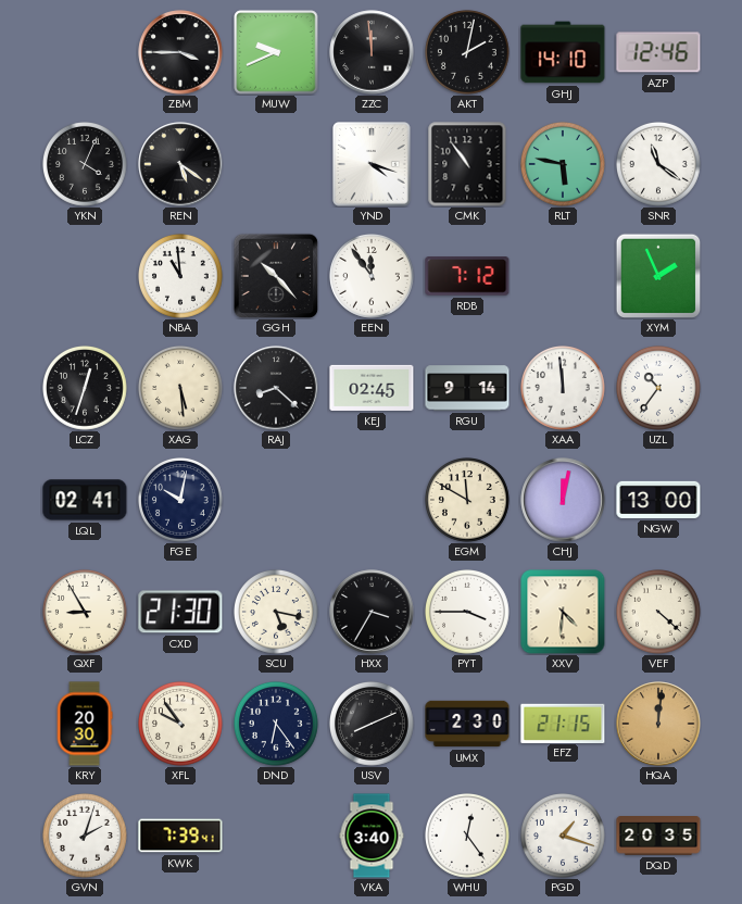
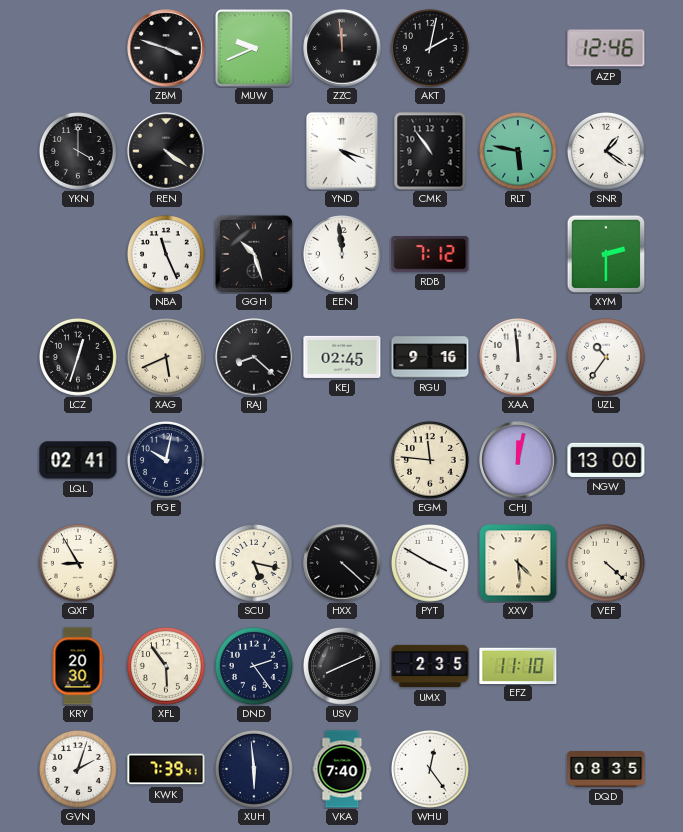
ZBM: 3:45 -> 3:48 (166, 48)
GHJ: 14:10 -> none (563, 52)
YKN: 4:04 -> 4:00 (79, 152)
REN: 5:21 -> 4:21 (166, 151)
SNR: 11:21 -> 1:21 (607, 152)
NBA: 10:59 -> 11:26 (167, 255)
GGH: 10:23 -> 10:27 (254, 254)
EEN: 11:54 -> 11:59 (343, 255)
XYM: 1:56 -> 2:30 (606, 254)
XAG: 5:29 -> 5:41 (167, 358)
RGU: 9:14 -> 9:16 (430, 357)
EGM: 11:50 -> 11:46 (431, 461)
CXD: 21:30 -> none (180, 612)
HXX: 3:35 -> 4:22 (342, 563)
PYT: 3:45 -> 3:50 (431, 564)
XXV: 4:31 -> 4:29 (518, 563)
XFL: 9:54 -> 5:54 (167, 667)
DND: 6:24 -> 2:24 (255, 667)
UMX: 2:30 -> 2:35 (430, 666)
EFZ: 21:15 -> 11:10 (518, 665)
HQA: 12:01 -> none (658, 724)
XUH: none -> 5:59 (255, 770)
VKA: 3:40 -> 7:40 (342, 769)
PGD: 1:18 -> none (564, 837)
DQD: 20:35 -> 08:35 (606, 770)
